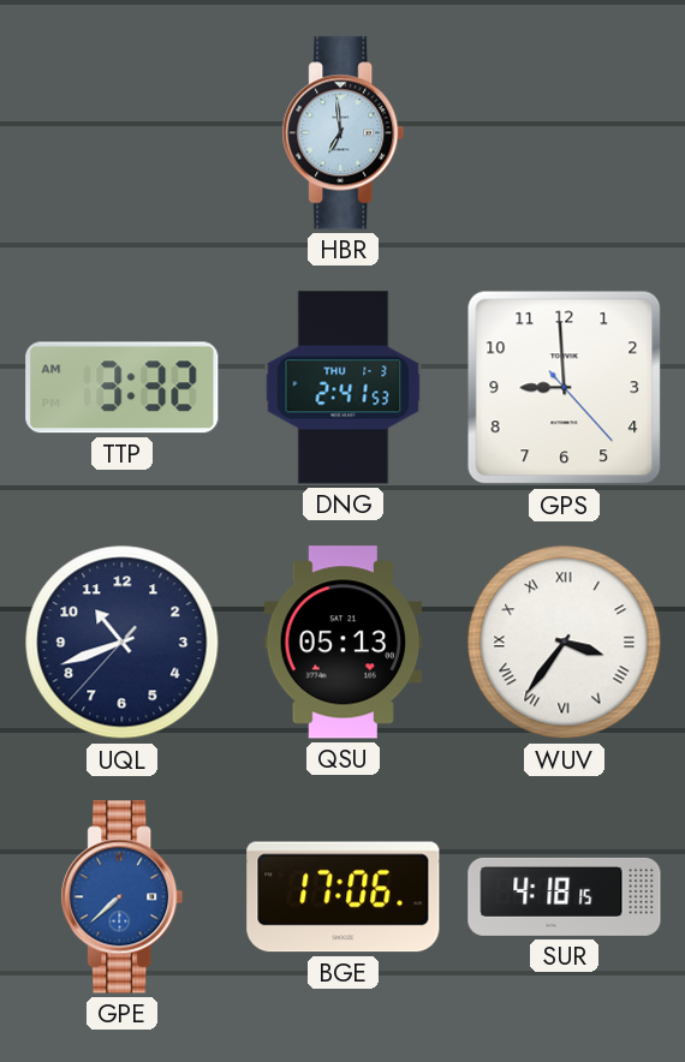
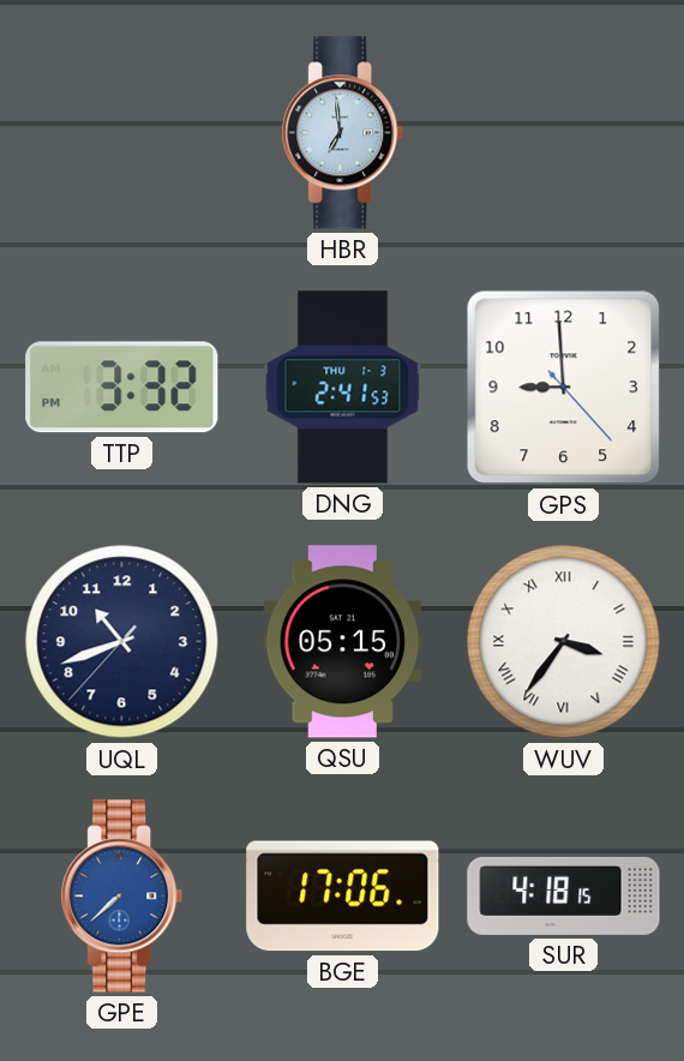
TTP: 3:32 AM -> 3:32 PM (122, 388)
QSU: 05:13 -> 05:15 (343, 642)
